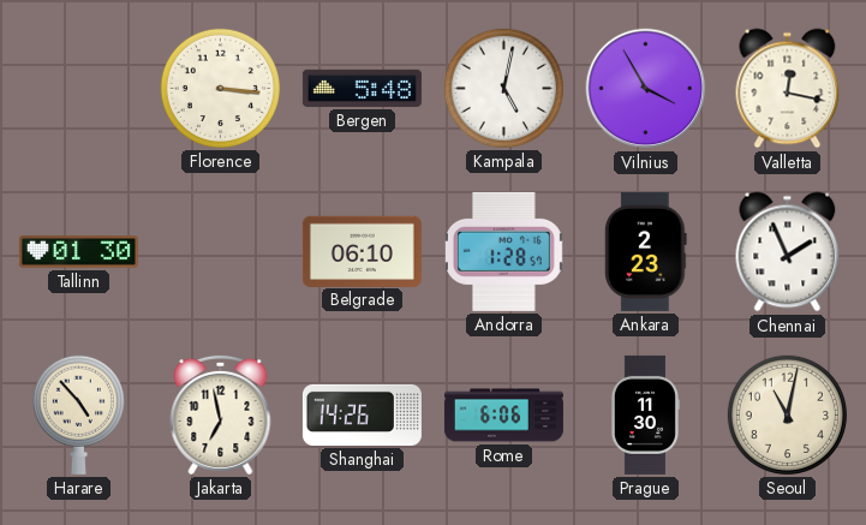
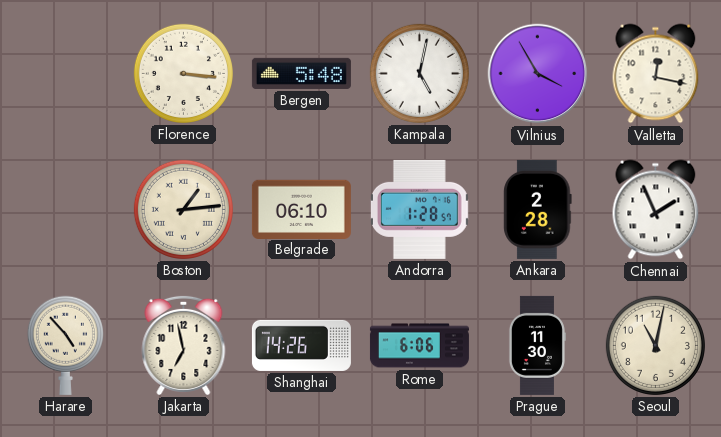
Tallinn: 01:30 -> none (78, 252)
Boston: none -> 1:14 (183, 209)
Ankara: 2:23 -> 2:28 (538, 209)
